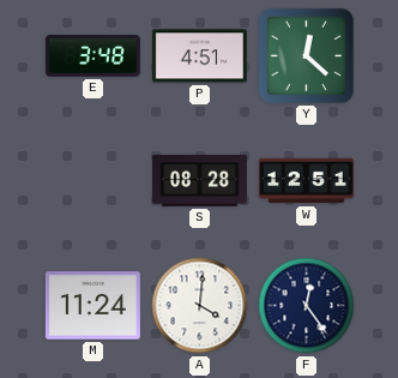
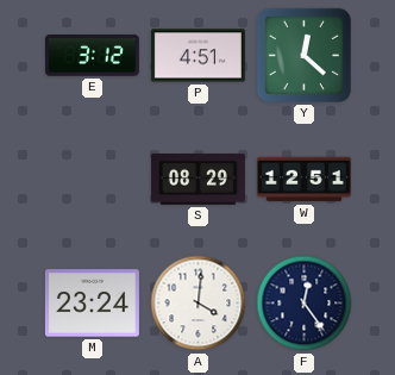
E: 3:48 -> 3:12 (92, 56)
S: 08:28 -> 08:29 (197, 179)
M: 11:24 -> 23:24 (92, 304)
